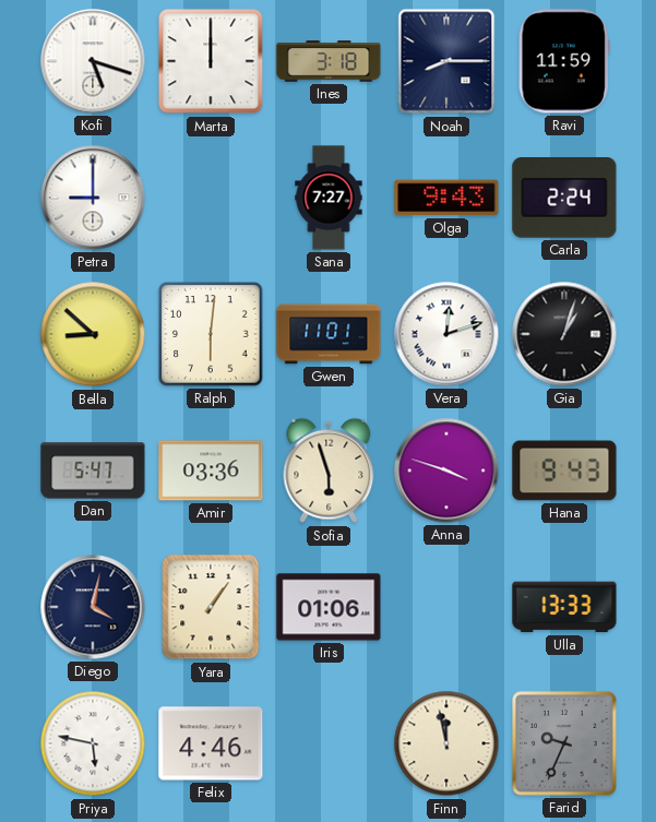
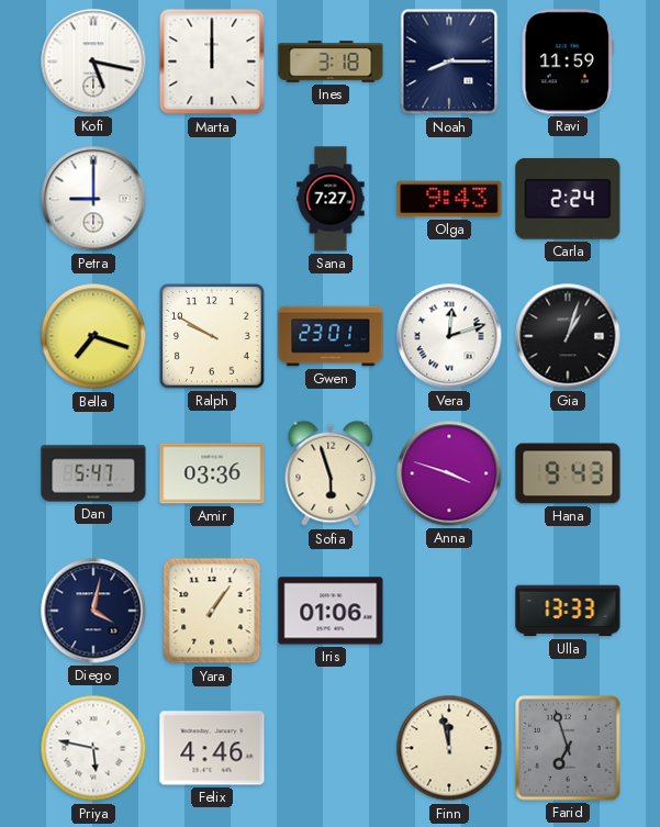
Kofi: 5:18 -> 5:17 (93, 62)
Bella: 8:52 -> 7:18 (93, 336)
Ralph: 6:01 -> 9:50 (212, 336)
Gwen: 11:01 -> 23:01 (331, 336)
Farid: 9:34 -> 6:57 (568, 748)
